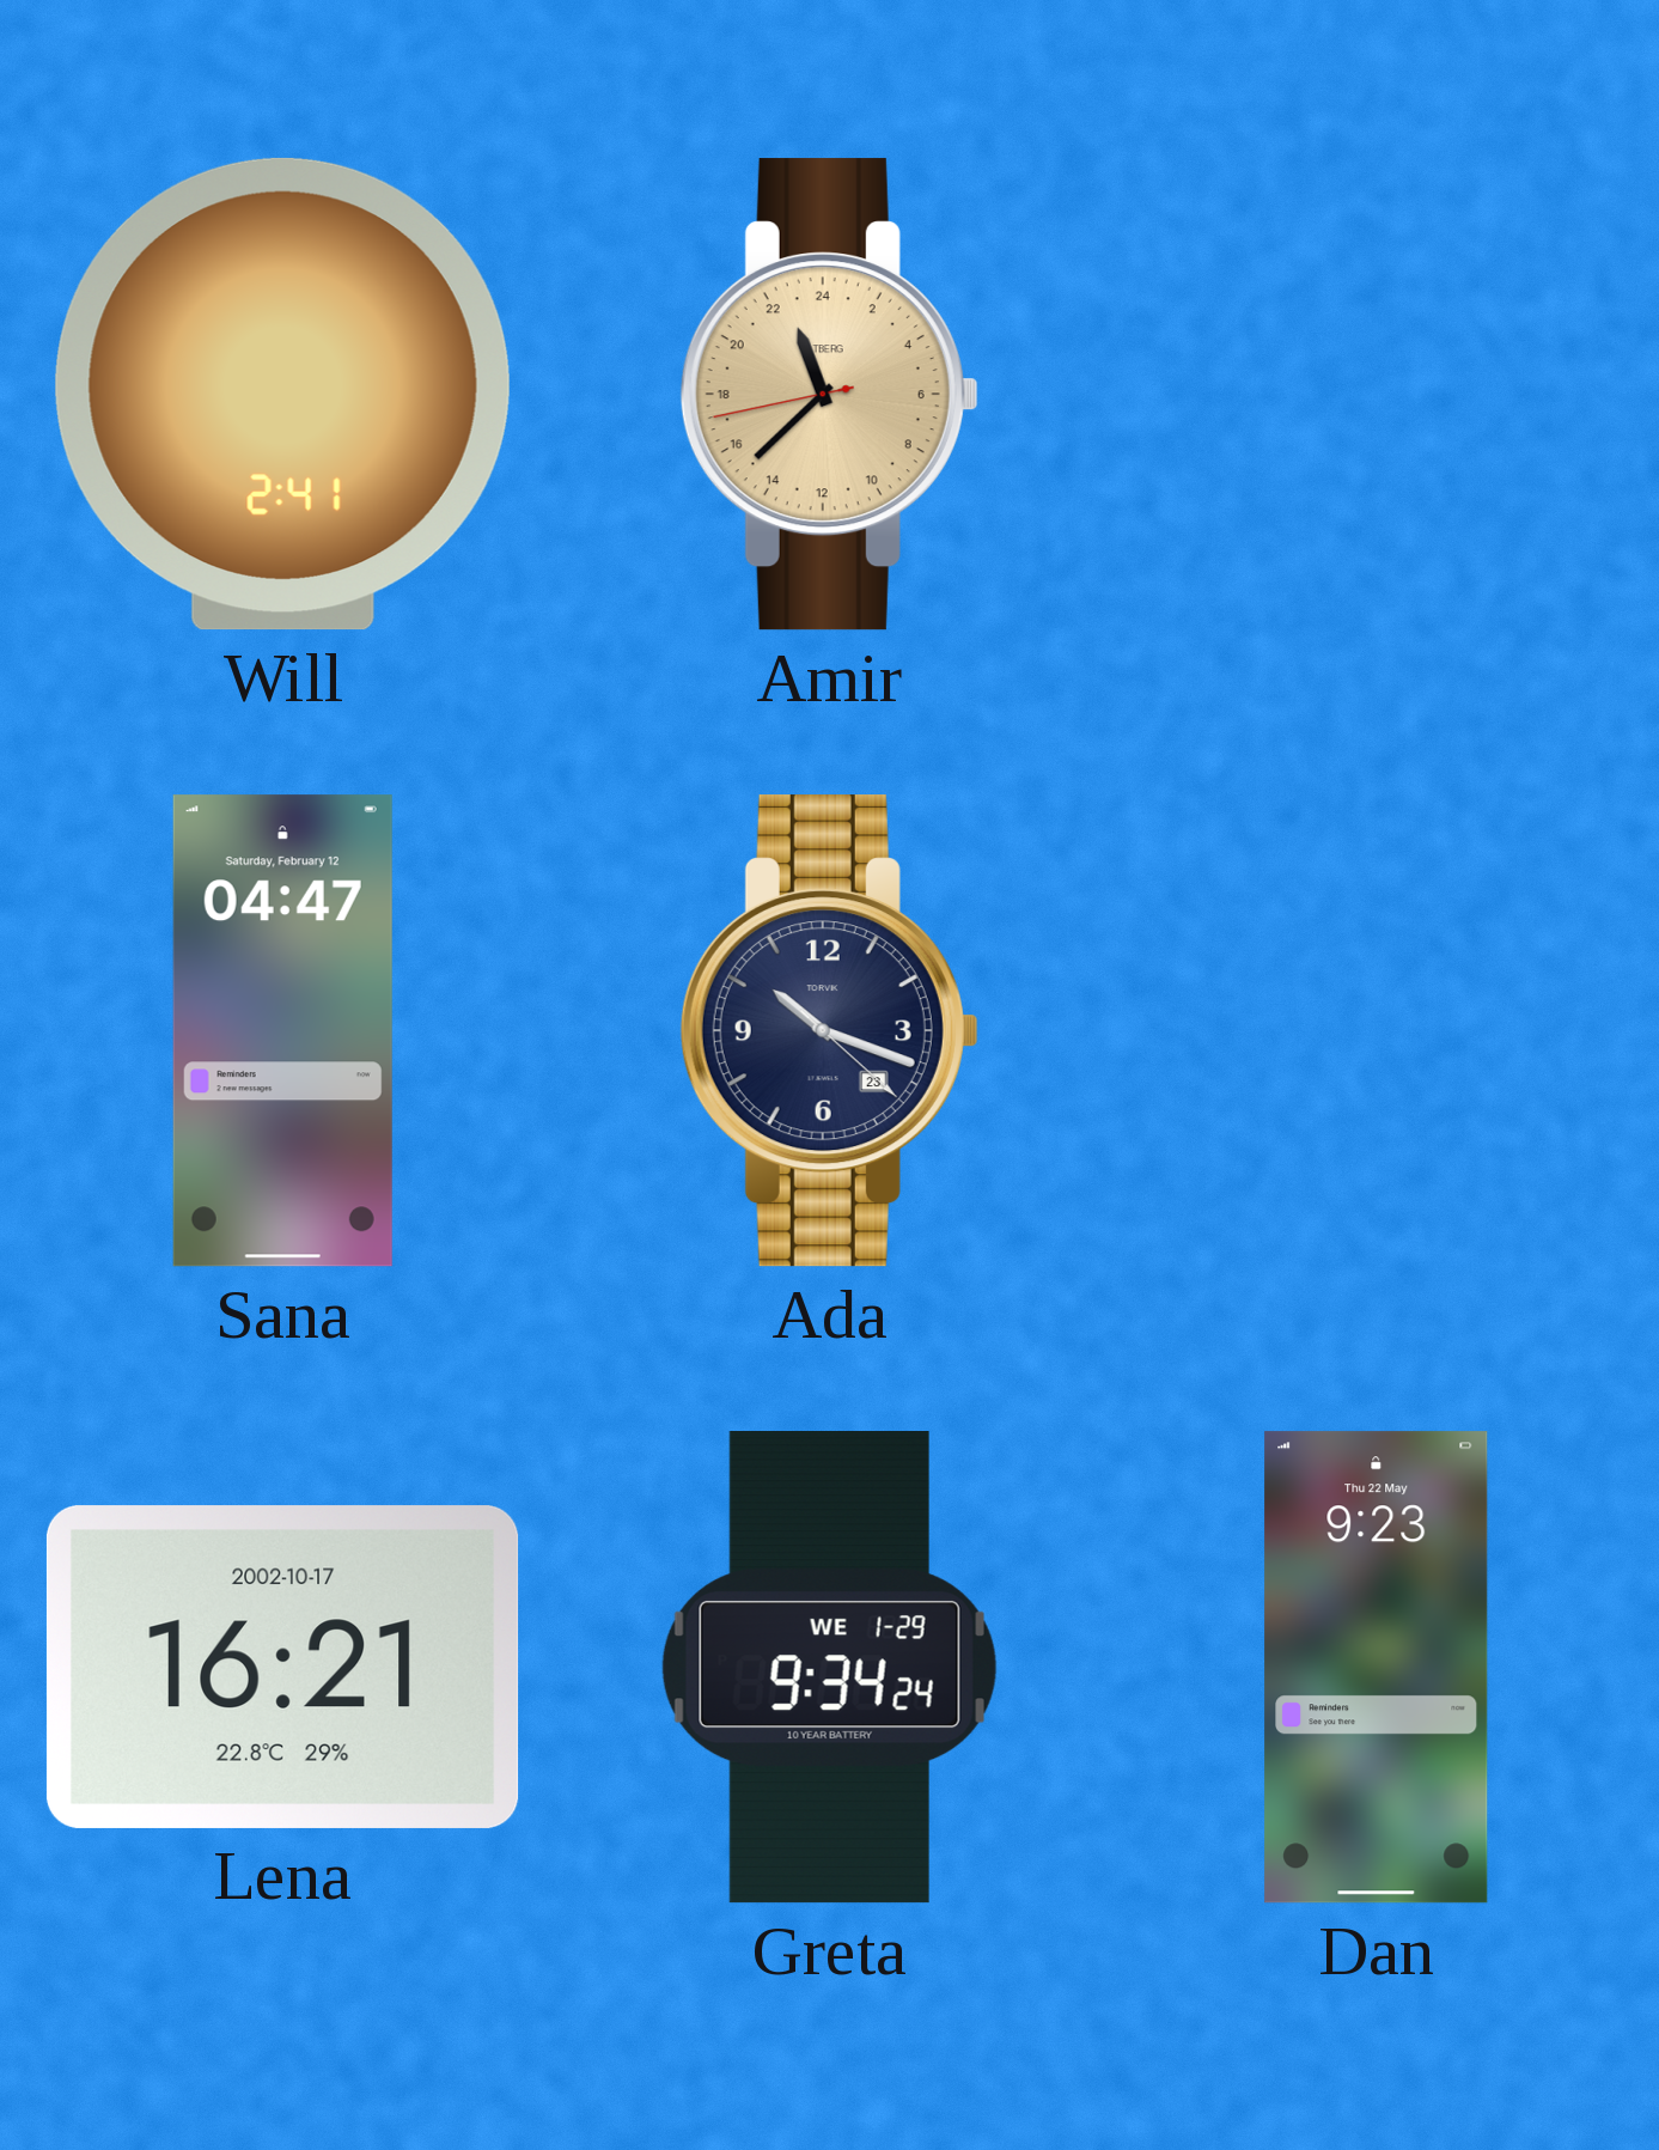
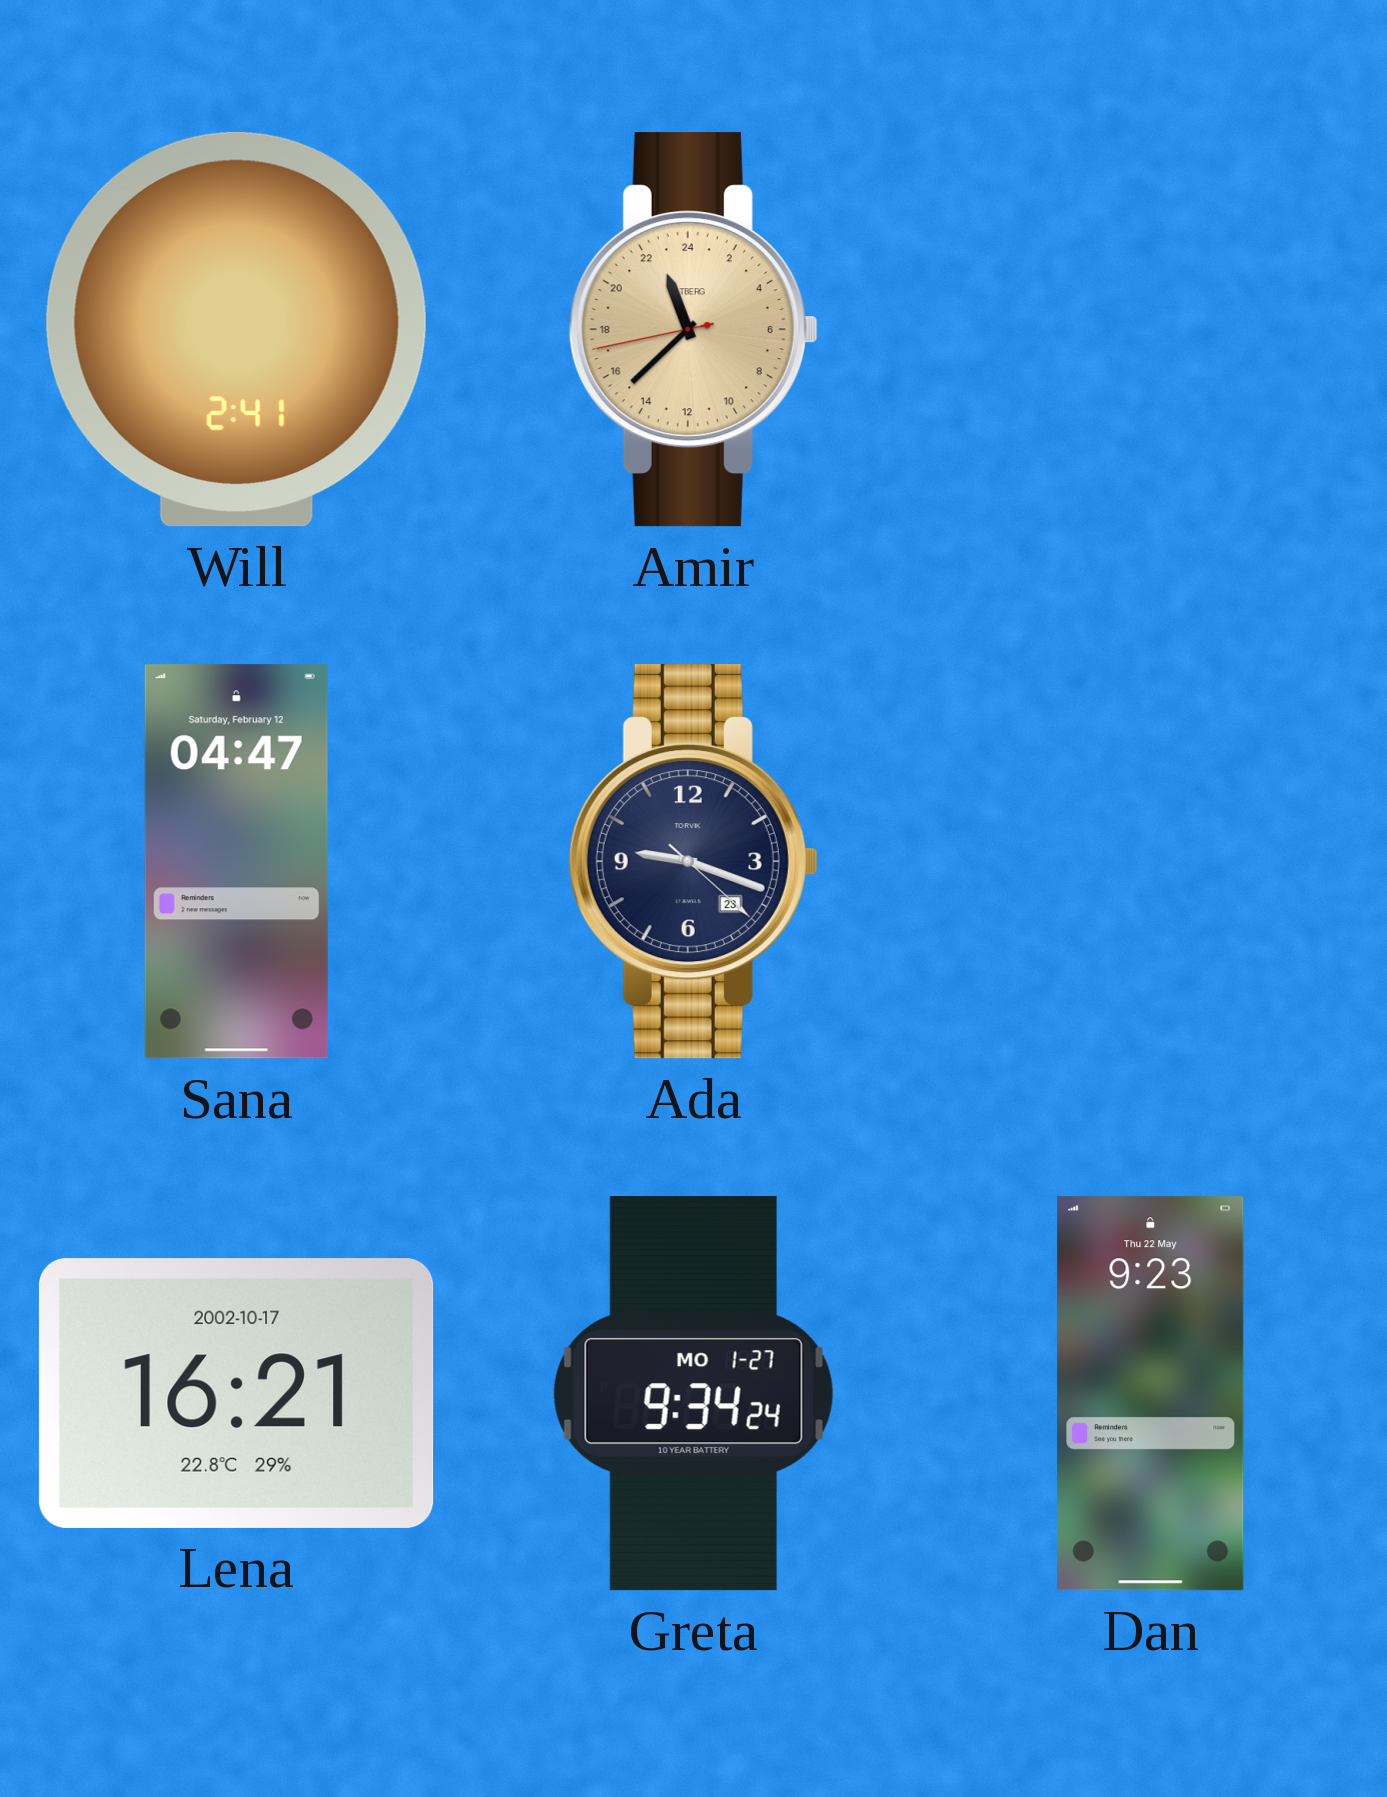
Ada: 10:18 -> 9:18 (693, 862)
Greta date: WE 1-29 -> MO 1-27 (693, 1394)
